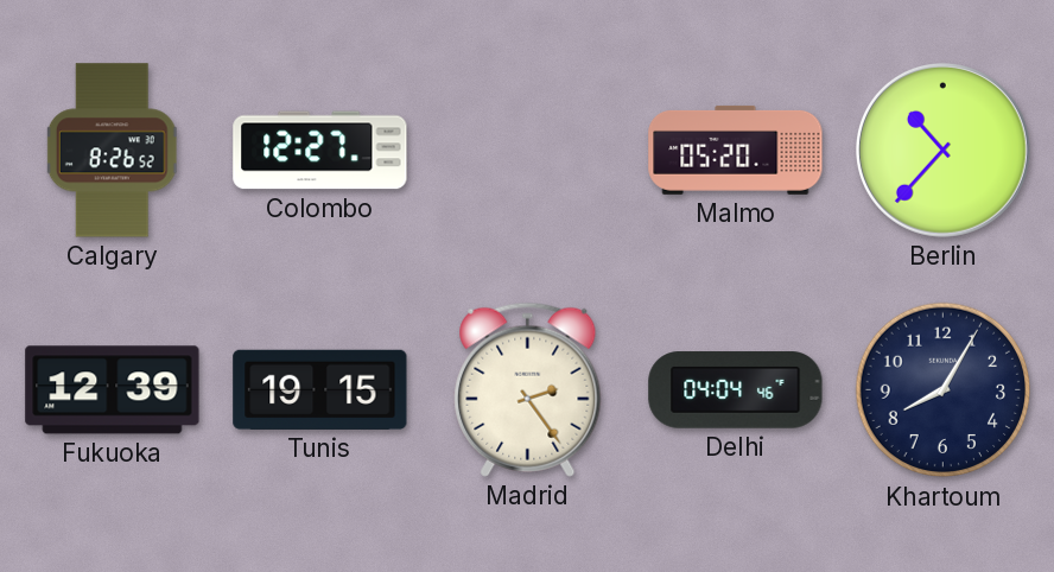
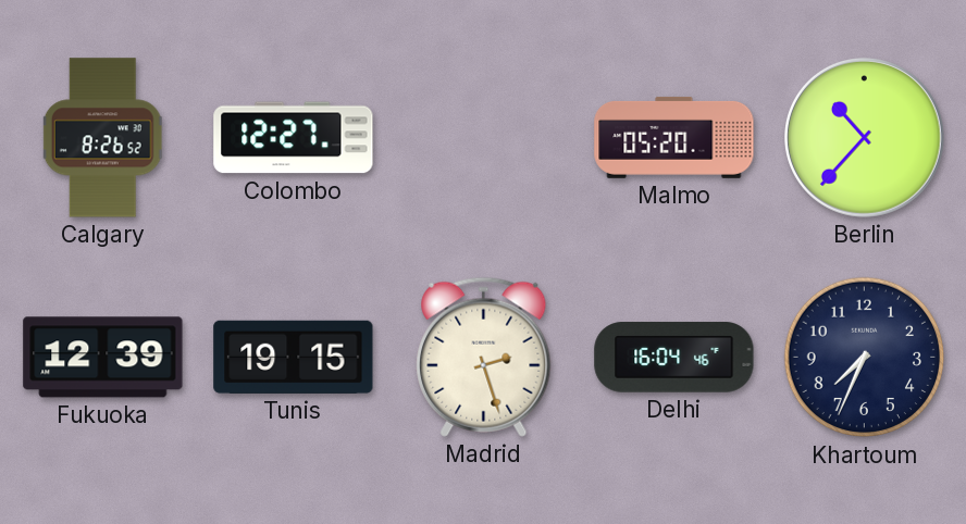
Madrid: 2:24 -> 2:27 (484, 357)
Delhi: 04:04 -> 16:04 (674, 358)
Khartoum: 8:05 -> 7:34 (865, 358)
